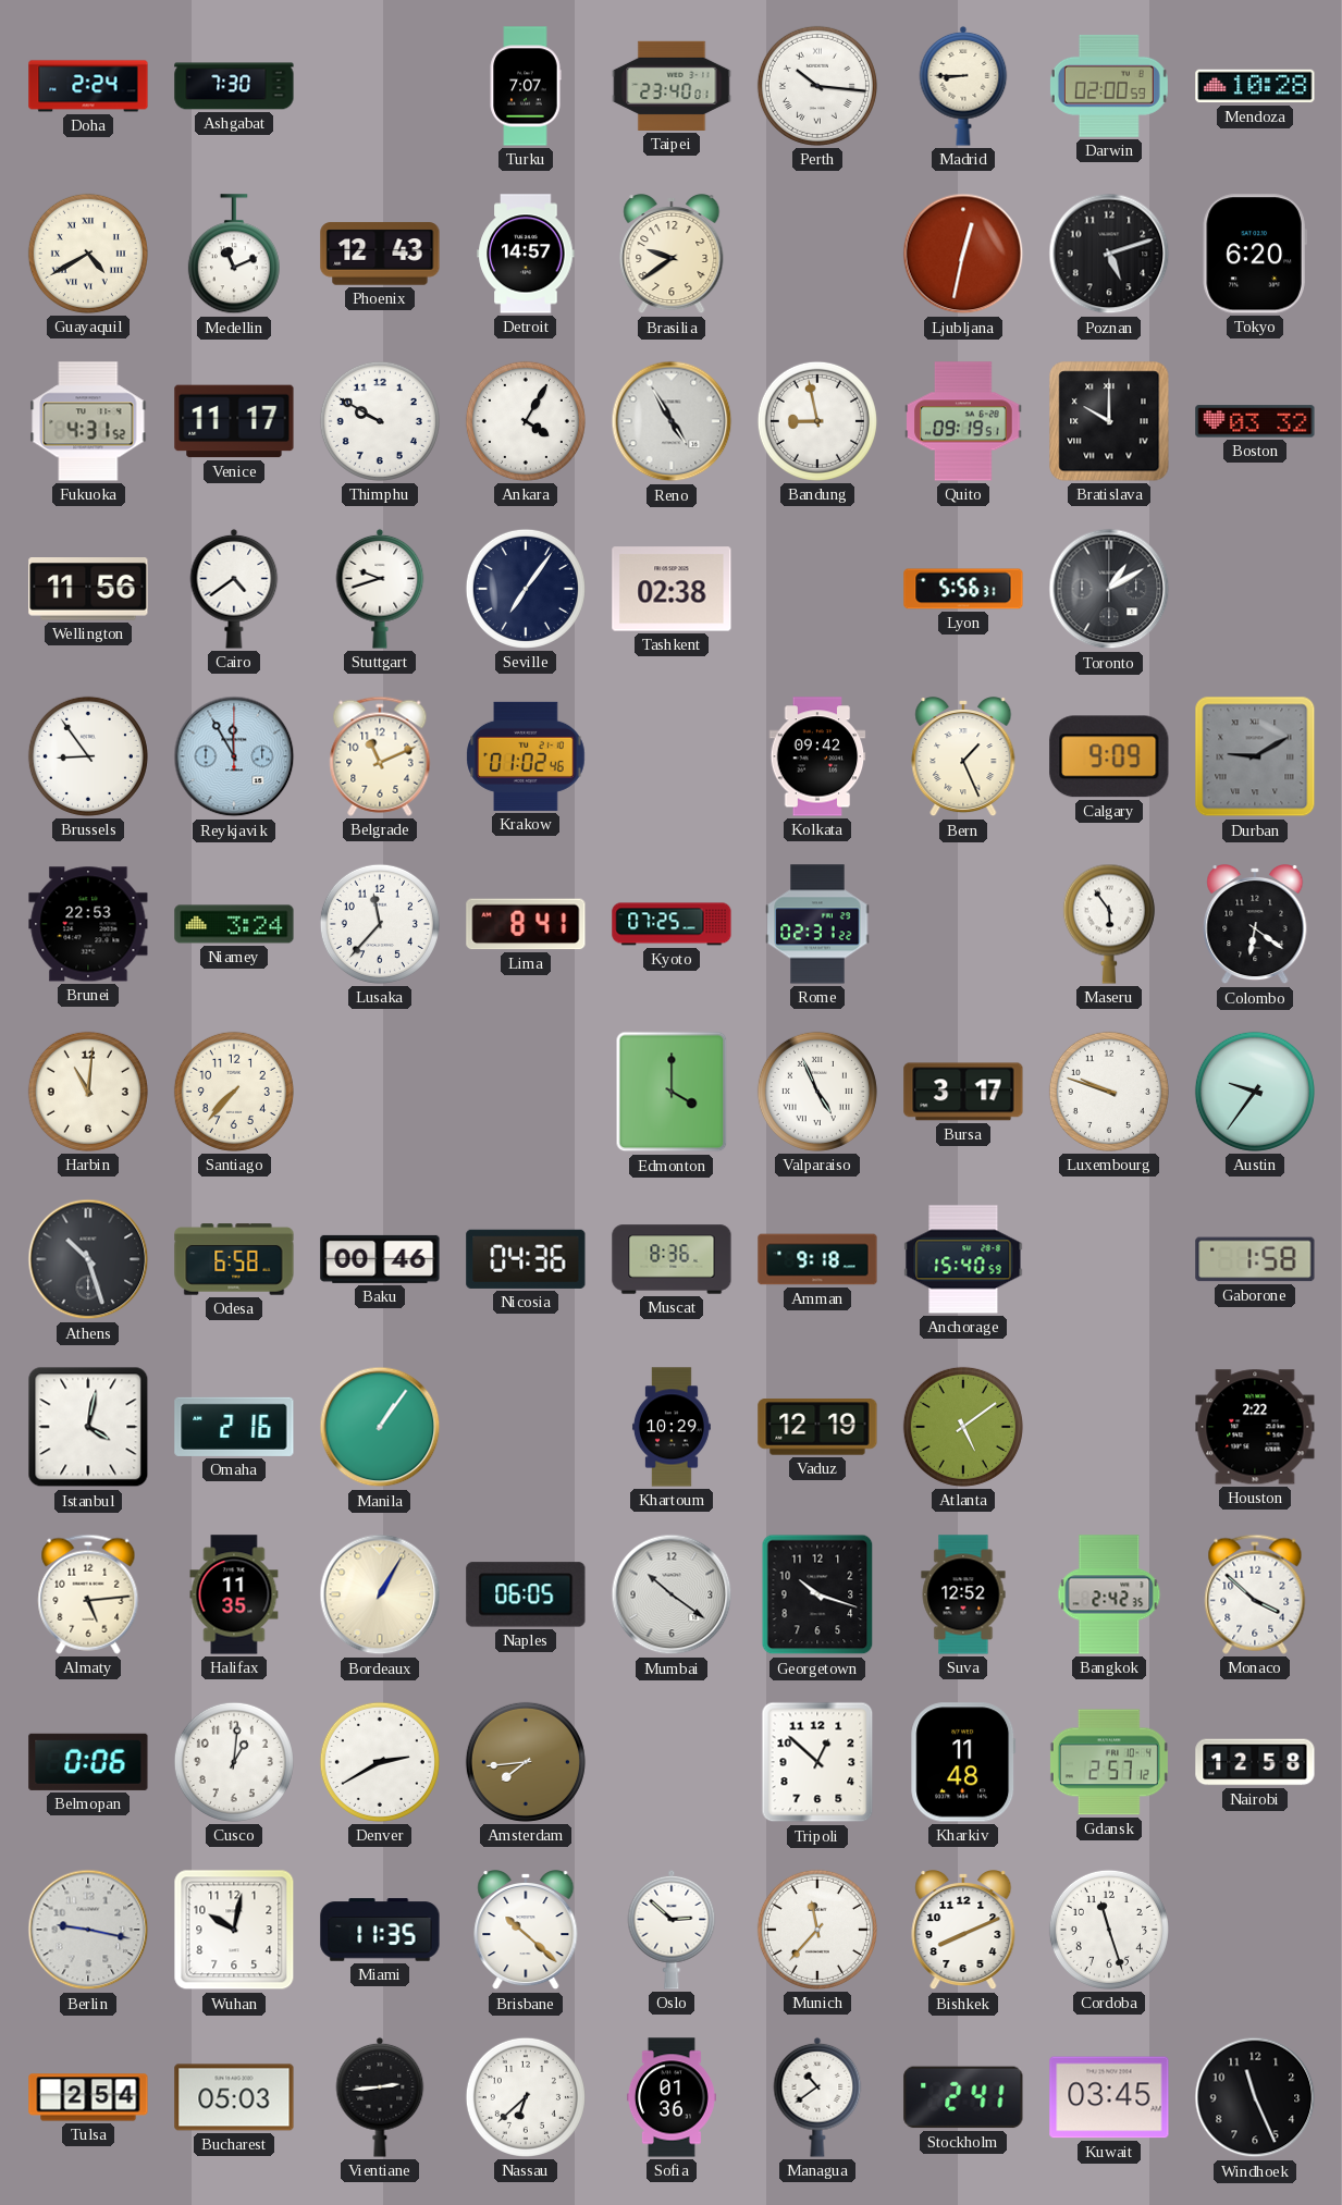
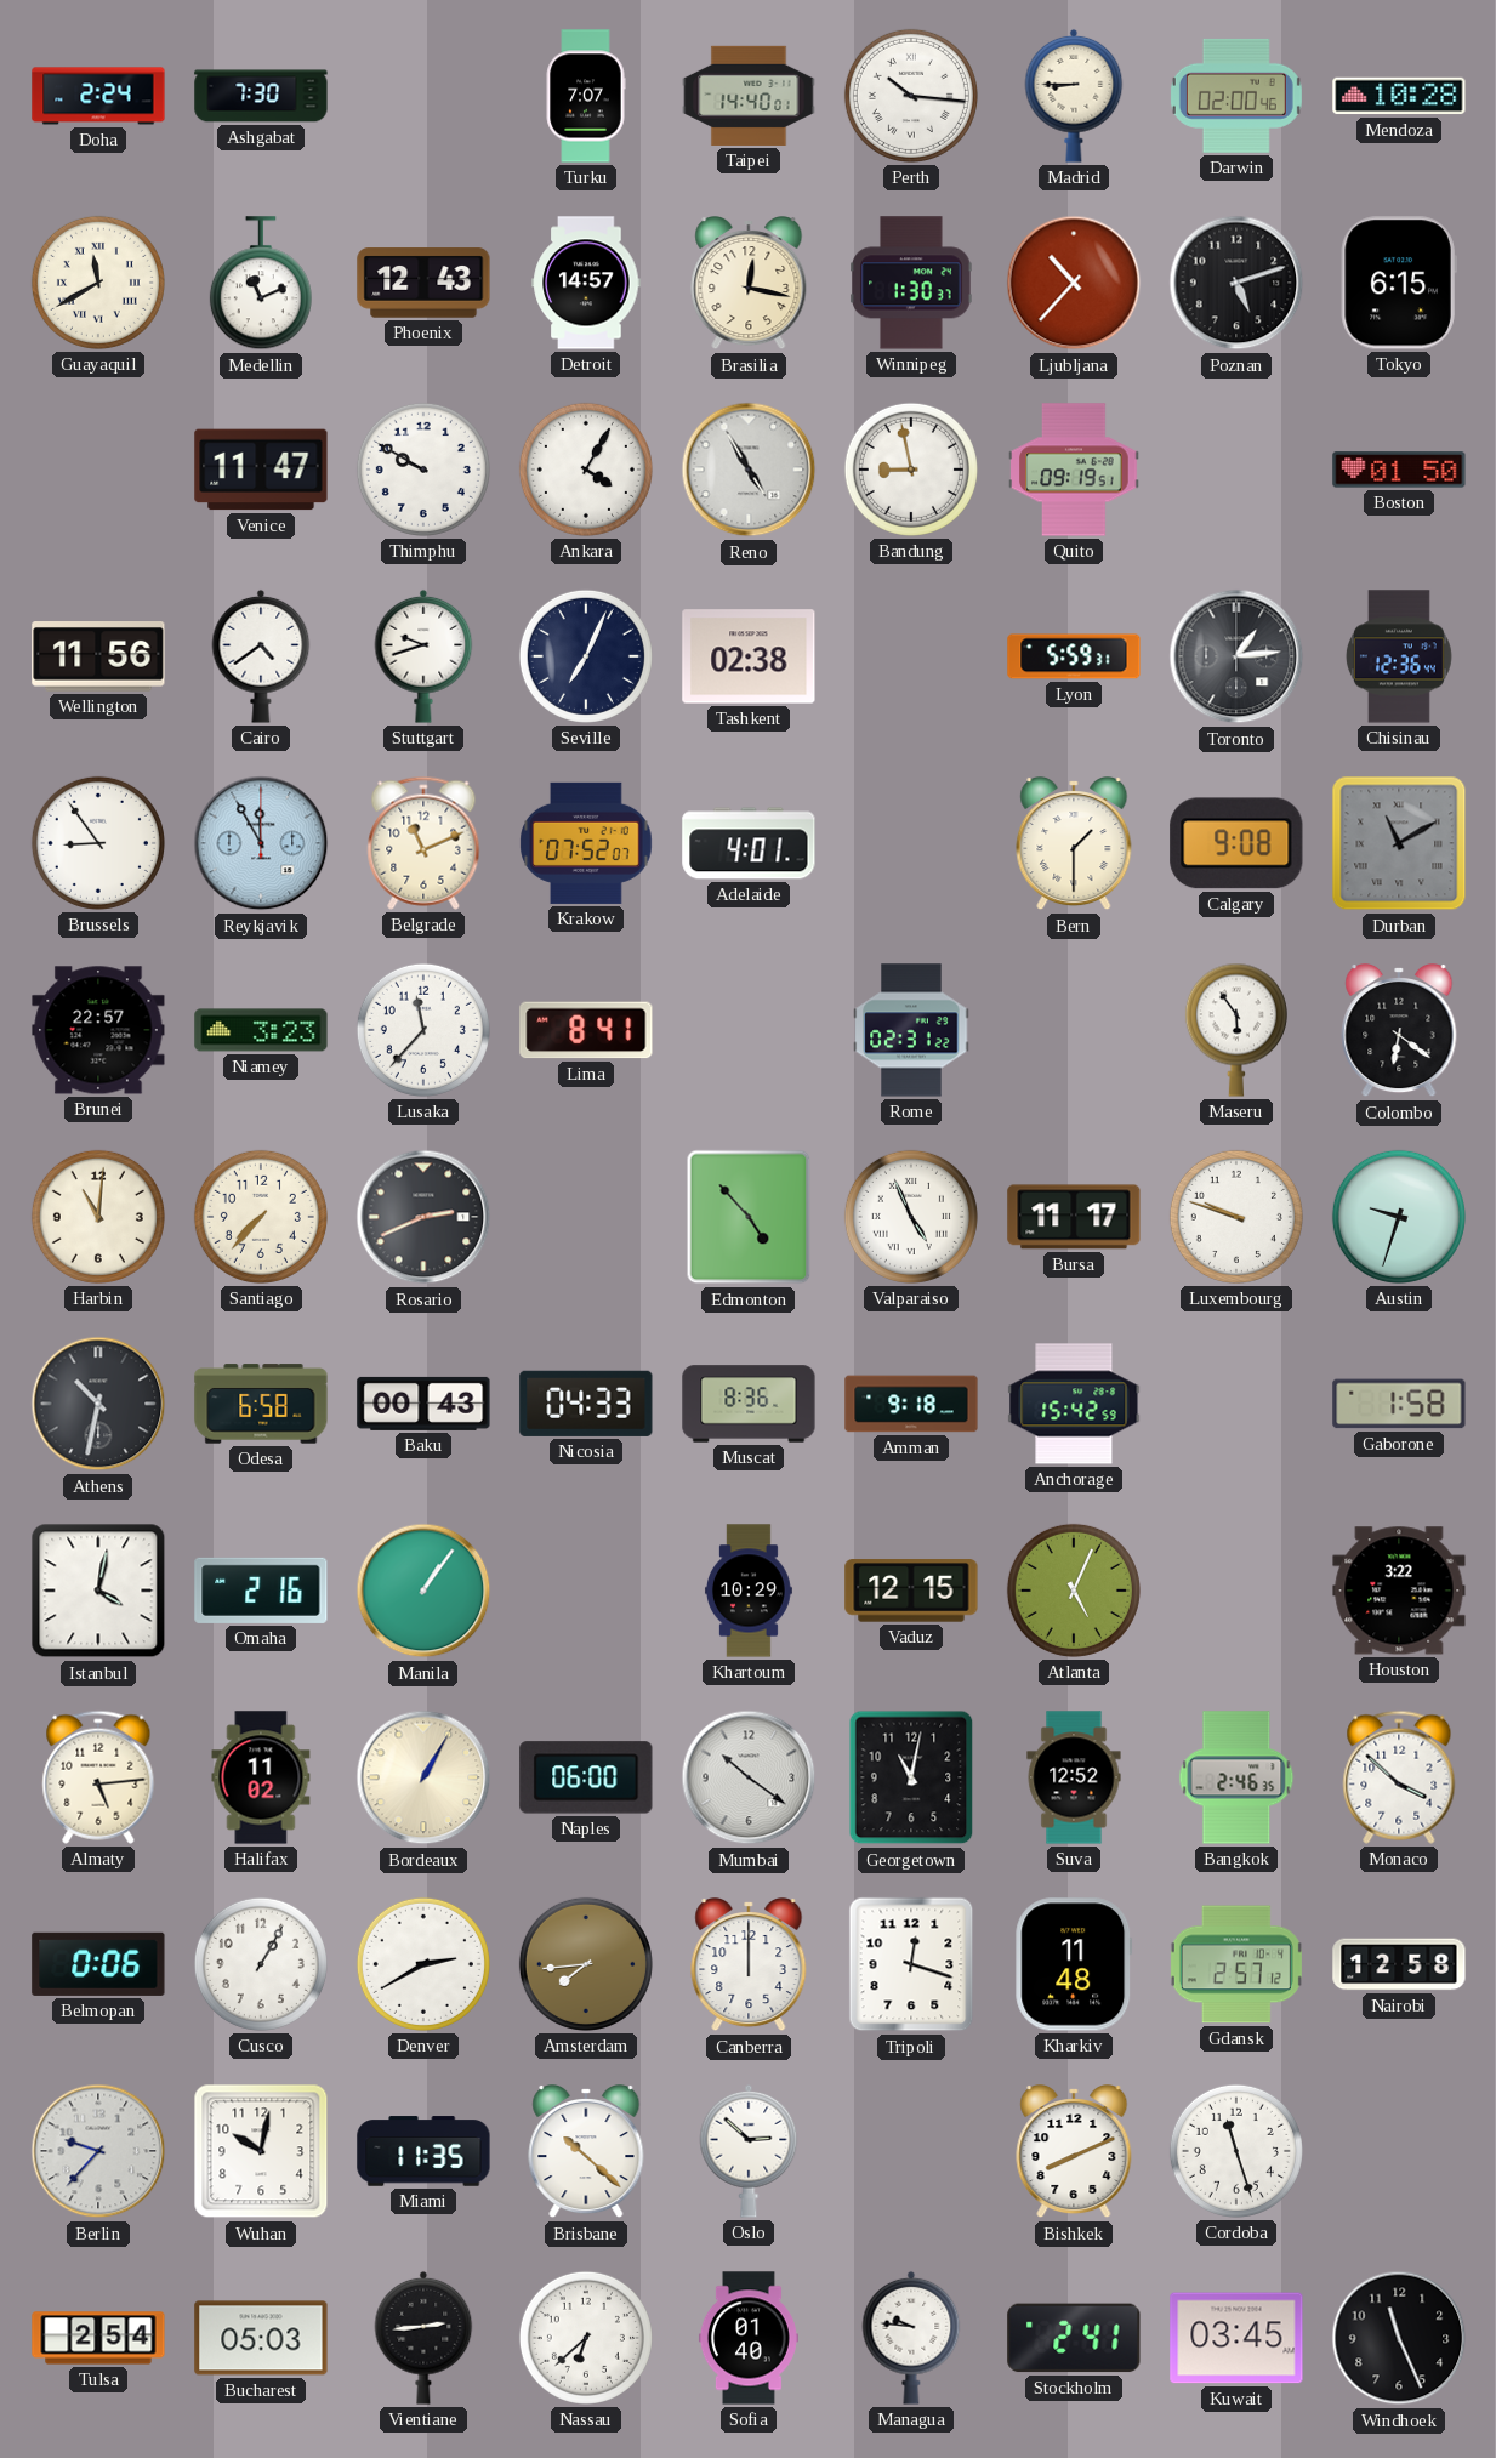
Taipei: 23:40 -> 14:40 (749, 96)
Darwin: 02:00:59 -> 02:00:46 (1236, 96)
Guayaquil: 4:40 -> 11:40 (98, 283)
Brasilia: 9:39 -> 12:17 (749, 284)
Winnipeg: none -> 1:30 (911, 283)
Ljubljana: 12:32 -> 10:37 (1074, 283)
Tokyo: 6:20 -> 6:15 (1399, 283)
Fukuoka: 4:31 -> none (88, 421)
Venice: 11:17 -> 11:47 (261, 470)
Bratislava: 10:00 -> none (1109, 421)
Boston: 03:32 -> 01:50 (1399, 470)
Seville: 7:06 -> 7:04 (586, 656)
Lyon: 5:56 -> 5:59 (1074, 656)
Toronto: 1:10 -> 1:14 (1236, 656)
Chisinau: none -> 12:36 (1399, 656)
Krakow: 01:02 -> 07:52 (586, 843)
Adelaide: none -> 4:01 (749, 843)
Kolkata: 09:42 -> none (817, 756)
Bern: 1:26 -> 1:30 (1074, 844)
Calgary: 9:09 -> 9:08 (1236, 843)
Durban: 9:10 -> 11:10 (1399, 843)
Brunei: 22:53 -> 22:57 (98, 1030)
Niamey: 3:24 -> 3:23 (261, 1030)
Kyoto: 07:25 -> none (672, 924)
Rosario: none -> 2:41 (423, 1217)
Edmonton: 4:00 -> 4:53 (749, 1217)
Bursa: 3:17 -> 11:17 (1074, 1217)
Austin: 9:36 -> 9:33 (1399, 1217)
Athens: 10:27 -> 10:32 (98, 1404)
Baku: 00:46 -> 00:43 (423, 1404)
Nicosia: 04:36 -> 04:33 (586, 1404)
Anchorage: 15:40 -> 15:42 (1074, 1404)
Vaduz: 12:19 -> 12:15 (911, 1591)
Atlanta: 5:09 -> 5:04 (1074, 1591)
Houston: 2:22 -> 3:22 (1399, 1591)
Halifax: 11:35 -> 11:02 (261, 1777)
Naples: 06:05 -> 06:00 (586, 1777)
Georgetown: 10:18 -> 11:02 (911, 1777)
Bangkok: 2:42 -> 2:46 (1236, 1777)
Cusco: 1:01 -> 1:05 (261, 1964)
Canberra: none -> 12:00 (749, 1965)
Tripoli: 12:52 -> 12:18 (911, 1964)
Berlin: 9:17 -> 9:37 (98, 2151)
Munich: 11:37 -> none (817, 1930)
Sofia: 01:36 -> 01:40 (749, 2338)
Managua: 10:39 -> 9:46 (911, 2338)
